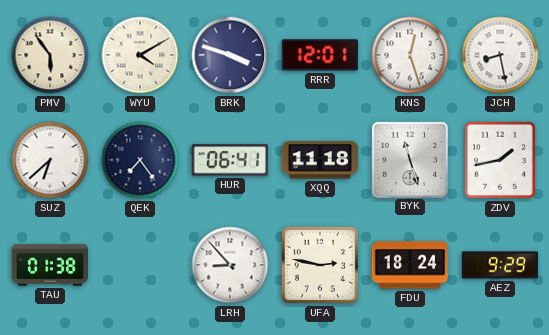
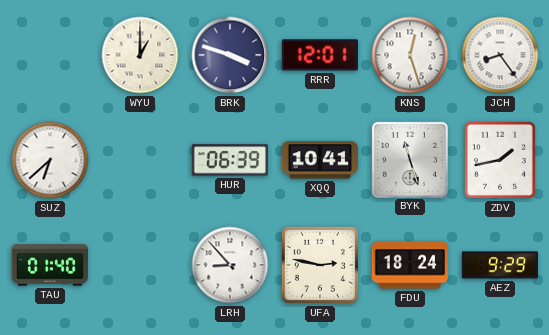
PMV: 5:54 -> none (50, 55)
WYU: 4:10 -> 1:00 (140, 55)
JCH: 8:28 -> 8:24 (500, 55)
QEK: 7:24 -> none (140, 160)
HUR: 06:41 -> 06:39 (230, 160)
XQQ: 11:18 -> 10:41 (320, 160)
TAU: 01:38 -> 01:40 (49, 265)
